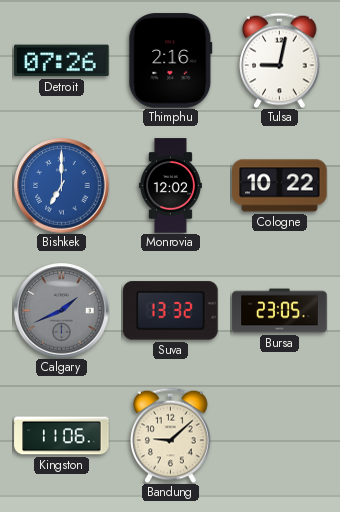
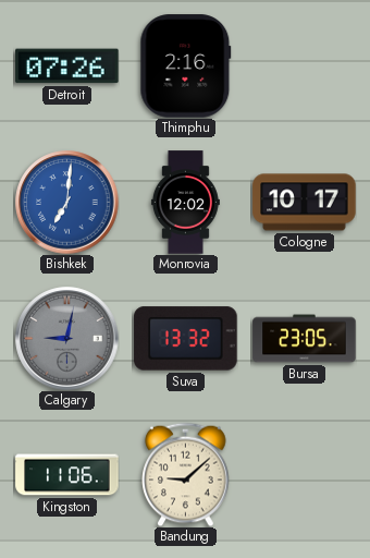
Tulsa: 9:02 -> none (280, 60)
Bishkek: 7:00 -> 7:01 (67, 203)
Cologne: 10:22 -> 10:17 (305, 203)
Calgary: 1:41 -> 9:02 (67, 339)
